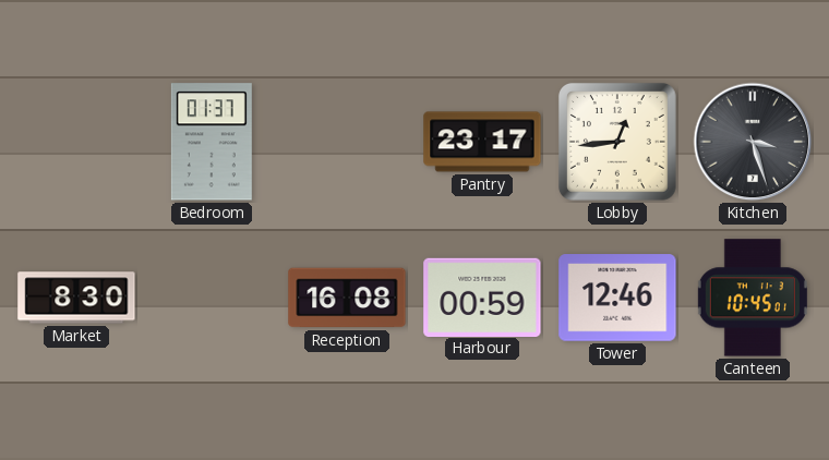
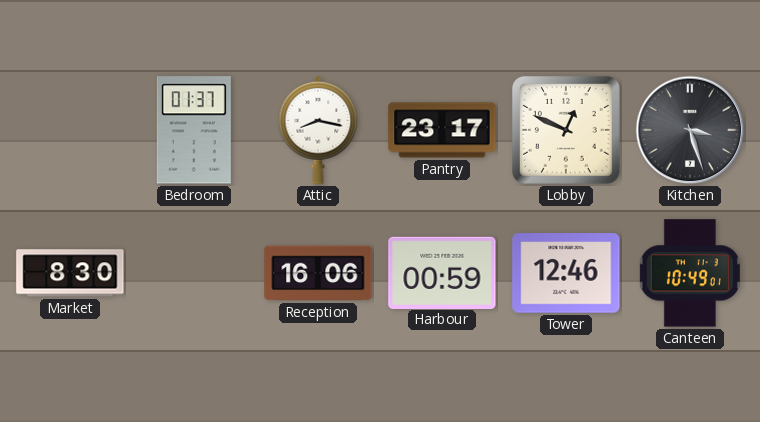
Attic: none -> 8:17 (318, 130)
Lobby: 12:44 -> 12:49 (566, 130)
Reception: 16:08 -> 16:06 (318, 273)
Canteen: 10:45 -> 10:49 (690, 273)
